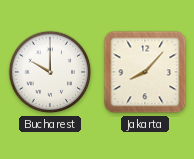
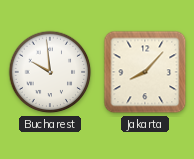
Bucharest: 10:00 -> 9:59 (50, 72)
